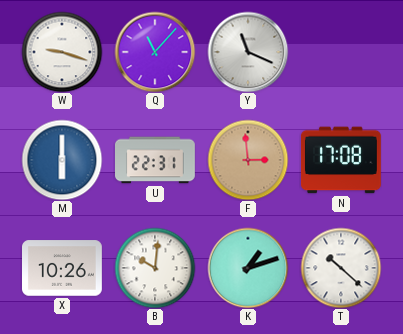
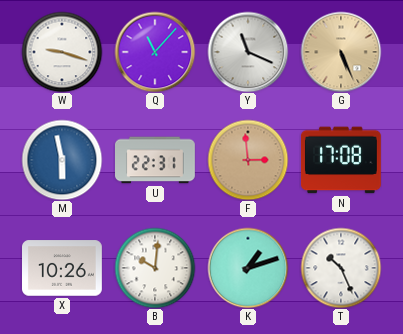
G: none -> 5:26 (341, 52)
M: 6:00 -> 5:58 (62, 160)
T: 10:22 -> 10:26 (341, 268)
